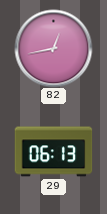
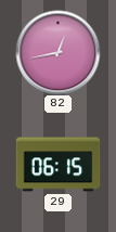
29: 06:13 -> 06:15 (57, 165)
